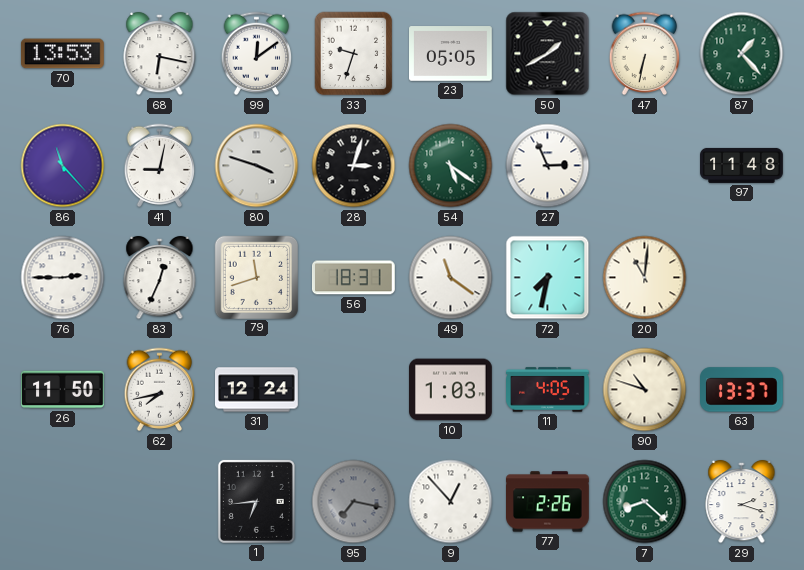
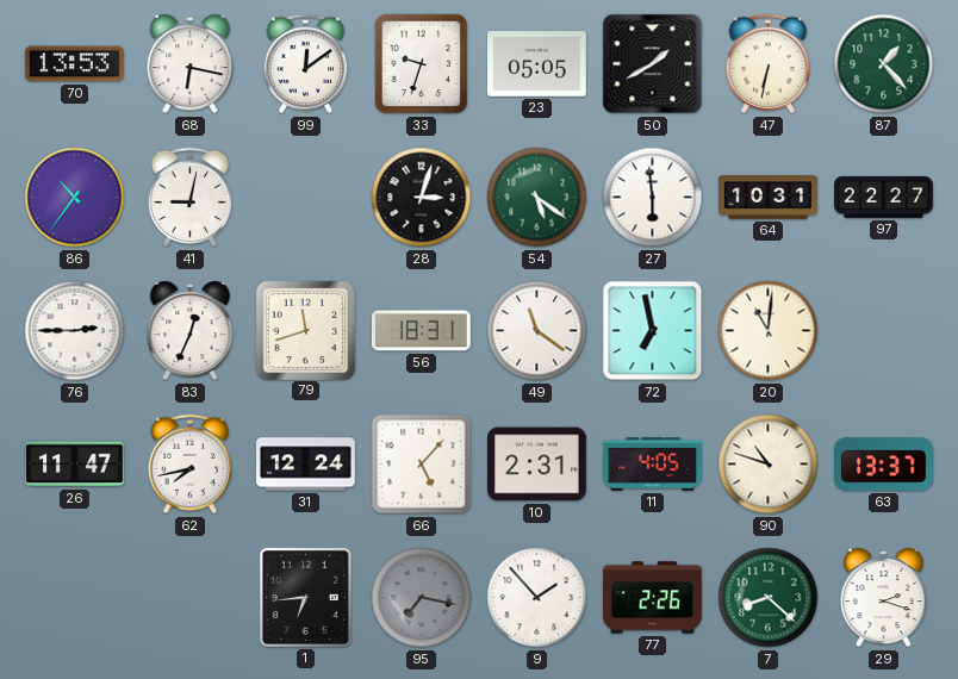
86: 11:23 -> 10:36 (75, 198)
80: 3:48 -> none (257, 166)
27: 2:56 -> 5:59 (653, 198)
64: none -> 10:31 (769, 198)
97: 11:48 -> 22:27 (884, 197)
72: 7:32 -> 6:58 (653, 331)
26: 11:50 -> 11:47 (75, 465)
66: none -> 5:07 (422, 465)
10: 1:03 -> 2:31 (537, 465)
9: 12:53 -> 1:53 (537, 598)
